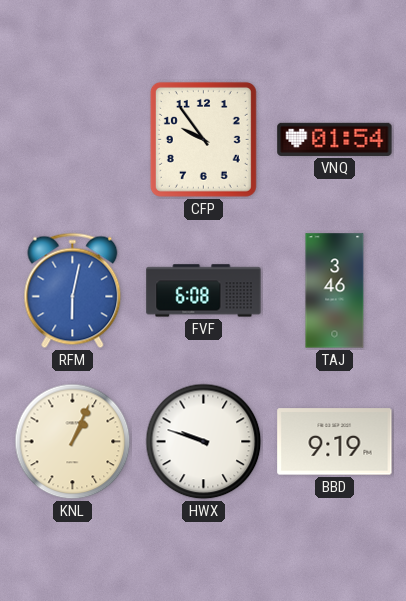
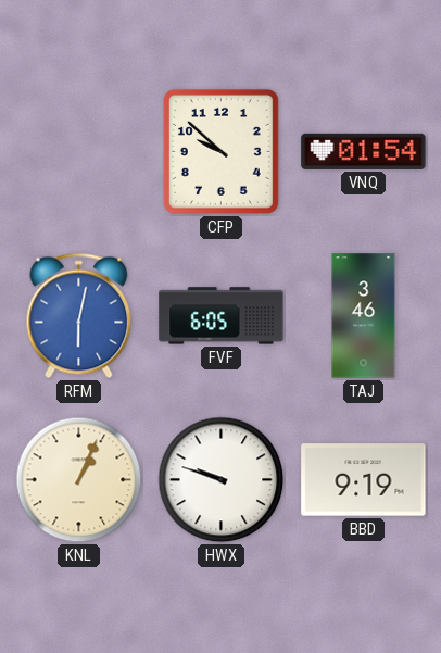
CFP: 9:54 -> 9:52 (220, 151)
FVF: 6:08 -> 6:05 (222, 316)
